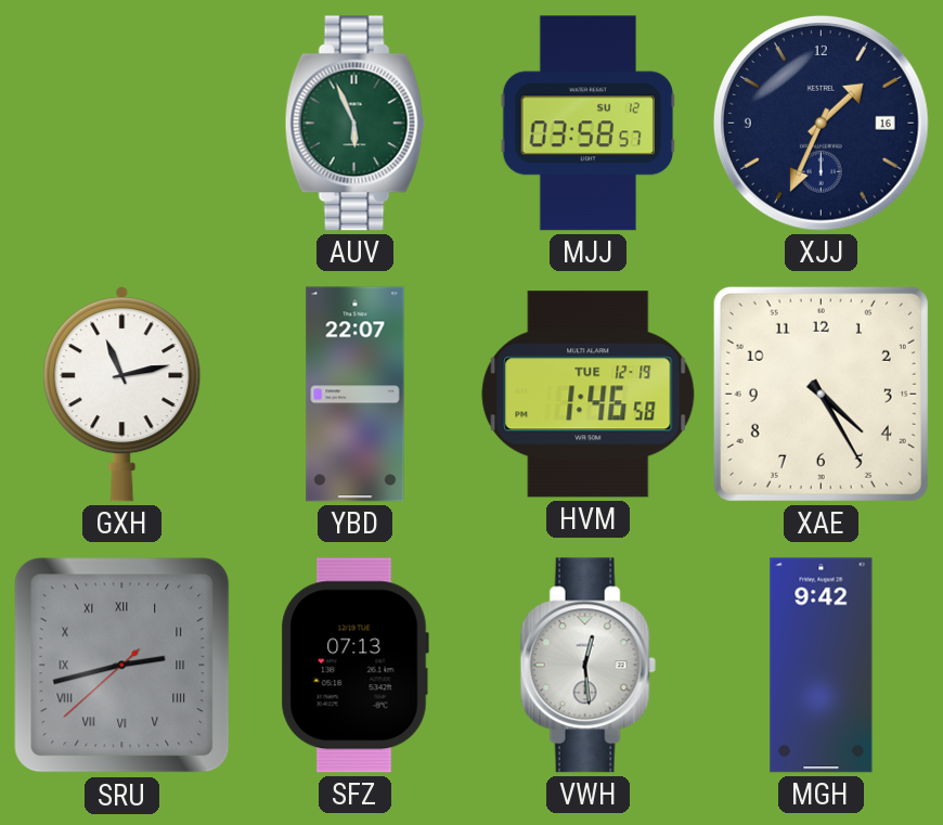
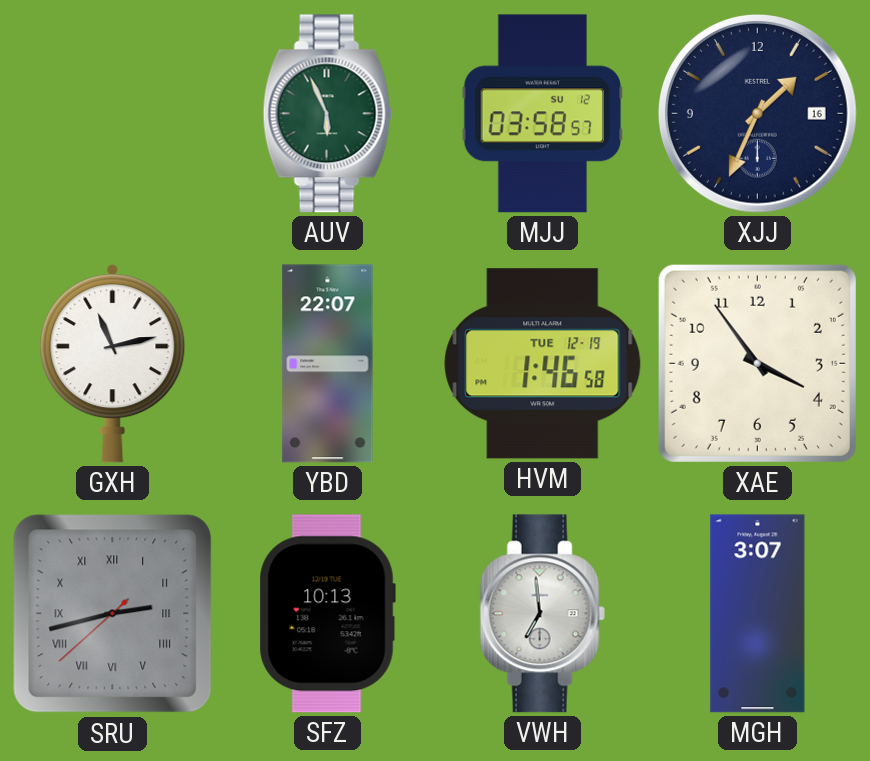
XAE: 4:25 -> 3:54 (757, 363)
SFZ: 07:13 -> 10:13 (327, 614)
VWH: 12:29 -> 6:59 (542, 614)
MGH: 9:42 -> 3:07 (758, 614)
